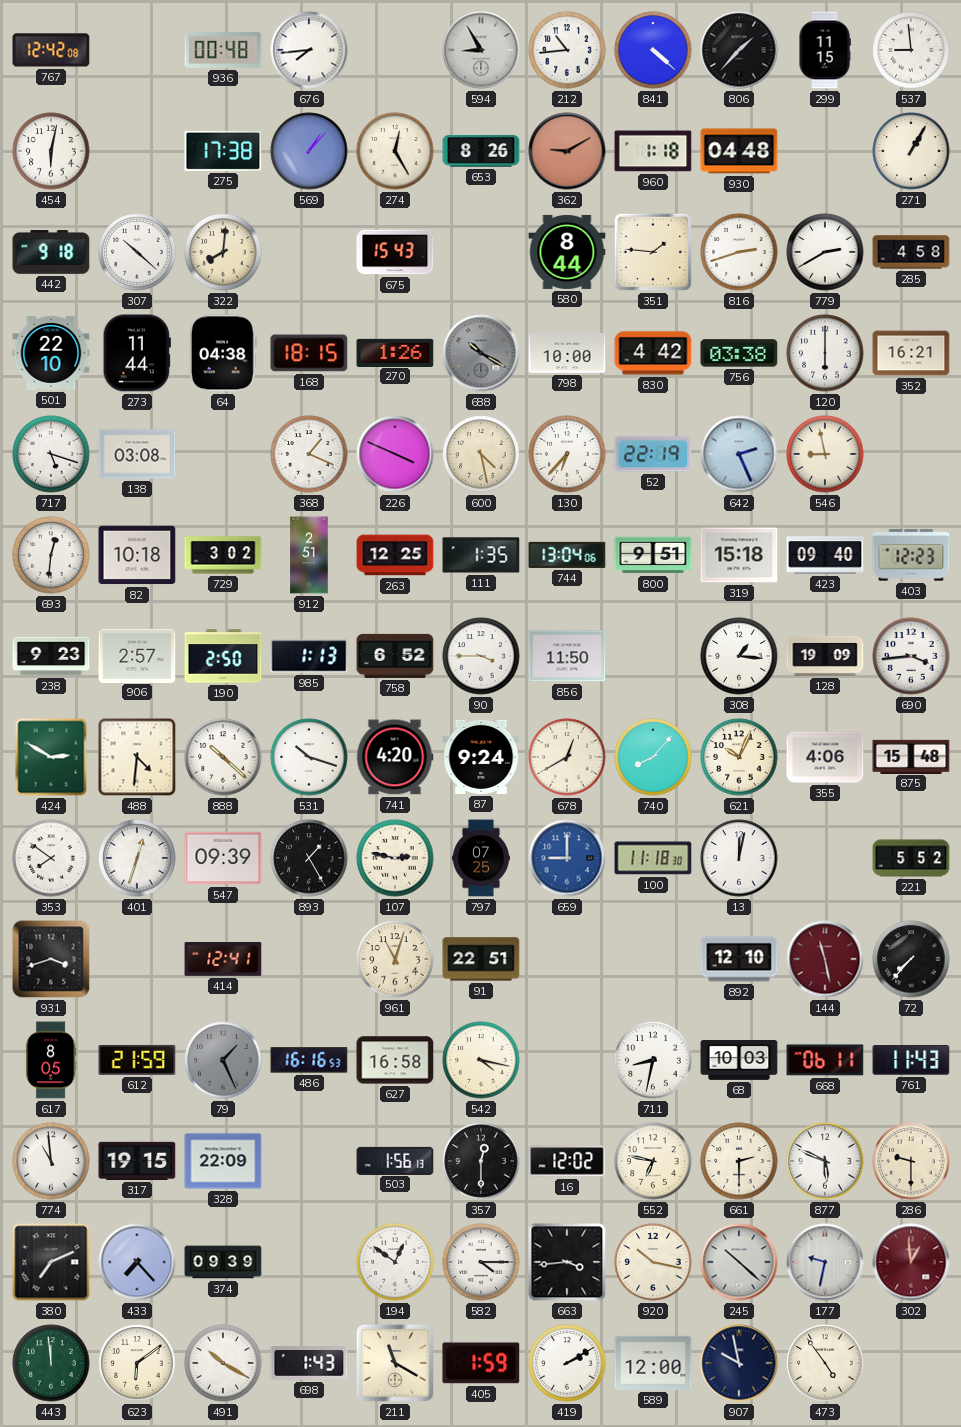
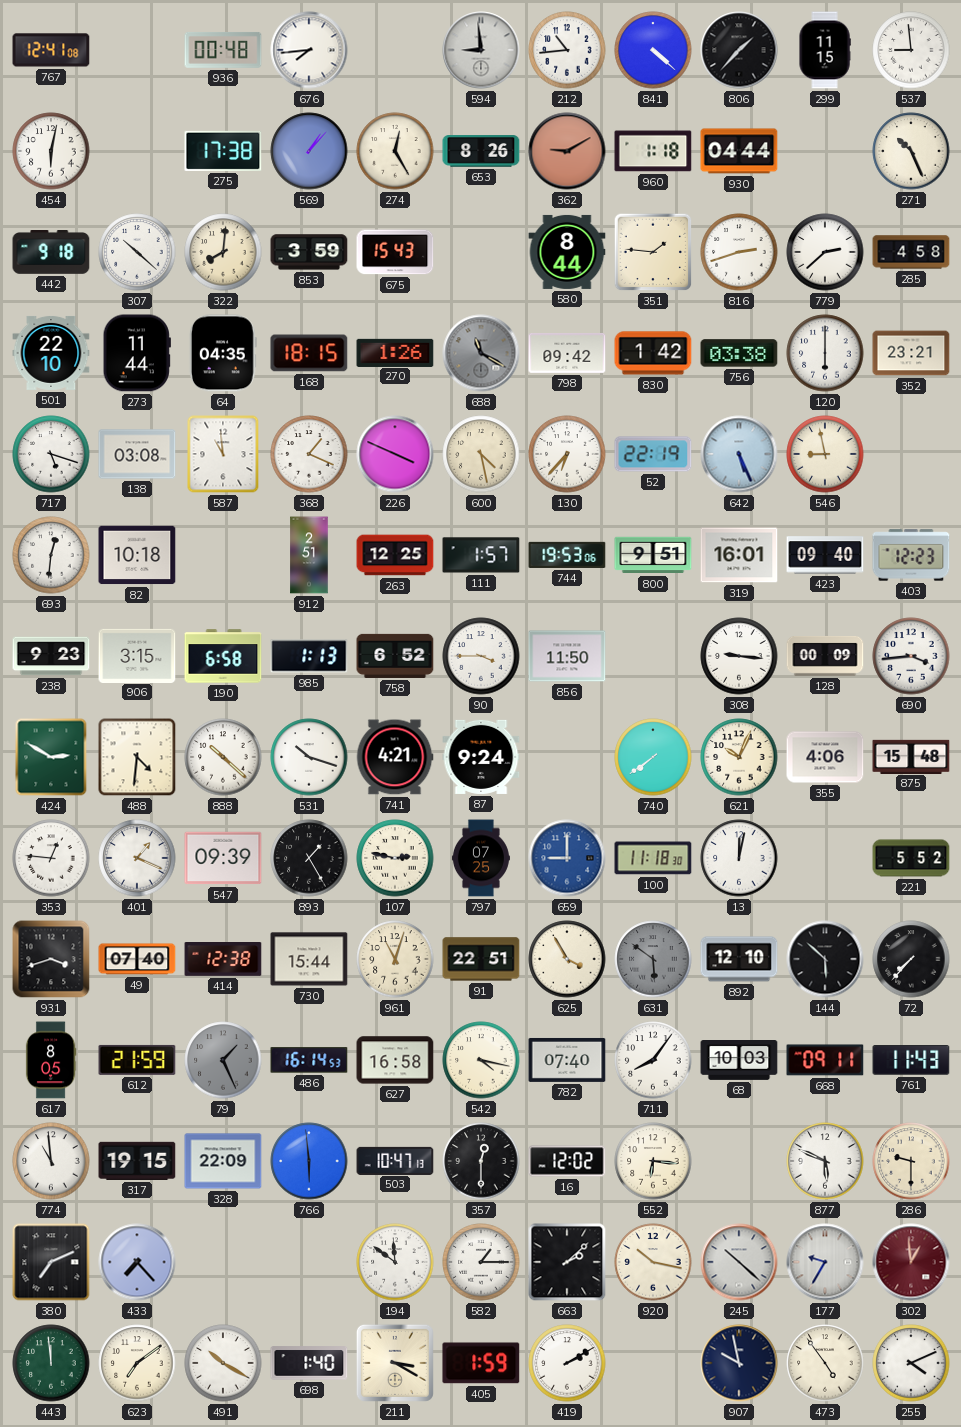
767: 12:42 -> 12:41 (51, 50)
594: 8:55 -> 8:59 (481, 50)
930: 04:48 -> 04:44 (739, 151)
271: 1:05 -> 10:26 (911, 151)
853: none -> 3:59 (309, 252)
779: 2:40 -> 2:38 (825, 252)
64: 04:38 -> 04:35 (223, 353)
688: 10:20 -> 11:20 (481, 353)
798: 10:00 -> 09:42 (567, 354)
830: 4:42 -> 1:42 (653, 353)
352: 16:21 -> 23:21 (911, 353)
587: none -> 10:59 (223, 454)
642: 2:26 -> 5:26 (739, 454)
729: 3:02 -> none (223, 555)
111: 1:35 -> 1:57 (481, 555)
744: 13:04 -> 19:53 (567, 555)
319: 15:18 -> 16:01 (739, 555)
906: 2:57 -> 3:15 (137, 655)
190: 2:50 -> 6:58 (223, 656)
308: 1:16 -> 9:16 (739, 656)
128: 19:09 -> 00:09 (825, 656)
741: 4:20 -> 4:21 (395, 757)
678: 12:40 -> none (567, 757)
740: 8:07 -> 7:39 (653, 757)
353: 7:51 -> 12:46 (51, 858)
401: 12:33 -> 1:19 (137, 858)
49: none -> 07:40 (137, 959)
414: 12:41 -> 12:38 (223, 960)
730: none -> 15:44 (309, 959)
625: none -> 3:55 (567, 959)
631: none -> 5:51 (653, 959)
144: 11:28 -> 5:52 (825, 959)
144 dial: burgundy -> black (825, 959)
486: 16:16 -> 16:14 (309, 1060)
782: none -> 07:40 (567, 1060)
711: 8:32 -> 8:06 (653, 1060)
668: 06:11 -> 09:11 (825, 1060)
766: none -> 5:59 (309, 1161)
503: 1:56 -> 10:47 (395, 1160)
552: 6:47 -> 6:16 (653, 1161)
661: 2:30 -> none (739, 1161)
374: 09:39 -> none (223, 1262)
194: 12:51 -> 11:51 (395, 1262)
582: 4:15 -> 1:15 (481, 1262)
663: 3:44 -> 2:08 (567, 1262)
177: 9:32 -> 9:35 (825, 1262)
623: 6:09 -> 7:09 (137, 1363)
698: 1:43 -> 1:40 (309, 1363)
211: 11:20 -> 3:20 (395, 1363)
589: 12:00 -> none (653, 1363)
255: none -> 4:11 (911, 1363)
